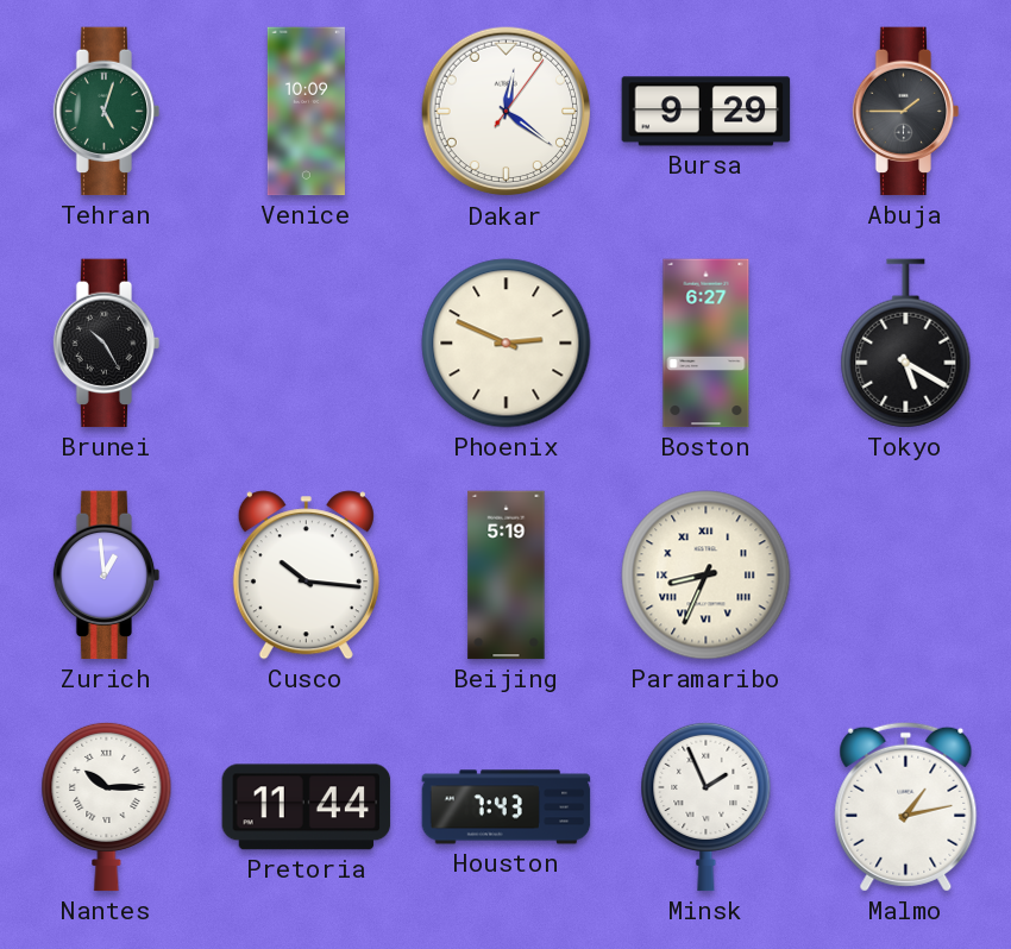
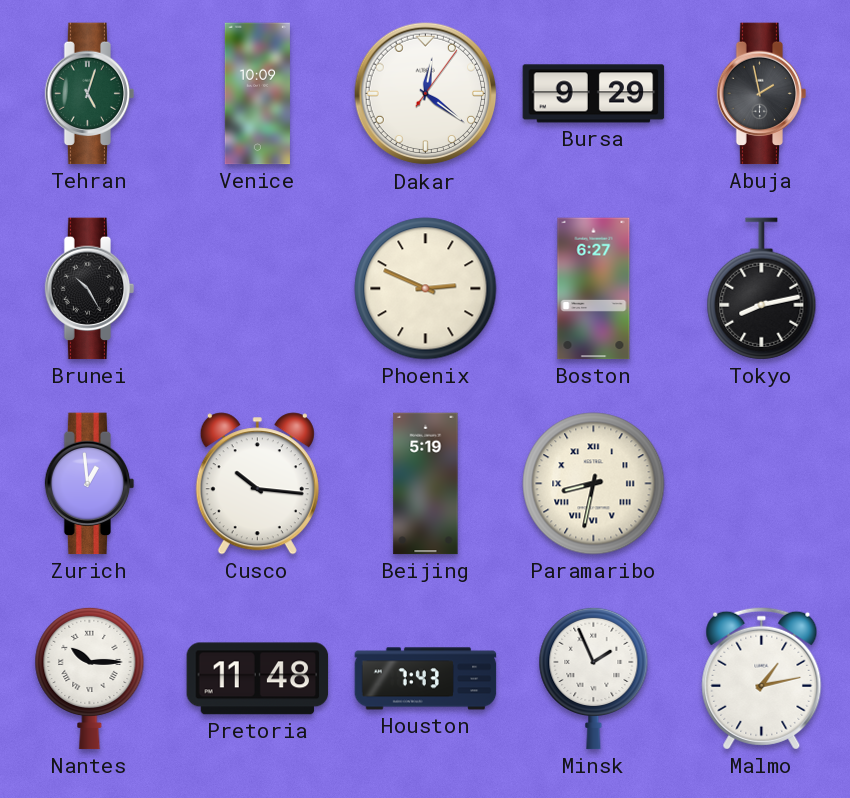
Abuja: 1:45 -> 1:58 (762, 94)
Tokyo: 5:20 -> 8:13 (762, 289)
Paramaribo: 8:34 -> 8:32 (594, 484)
Pretoria: 11:44 -> 11:48 (258, 679)
